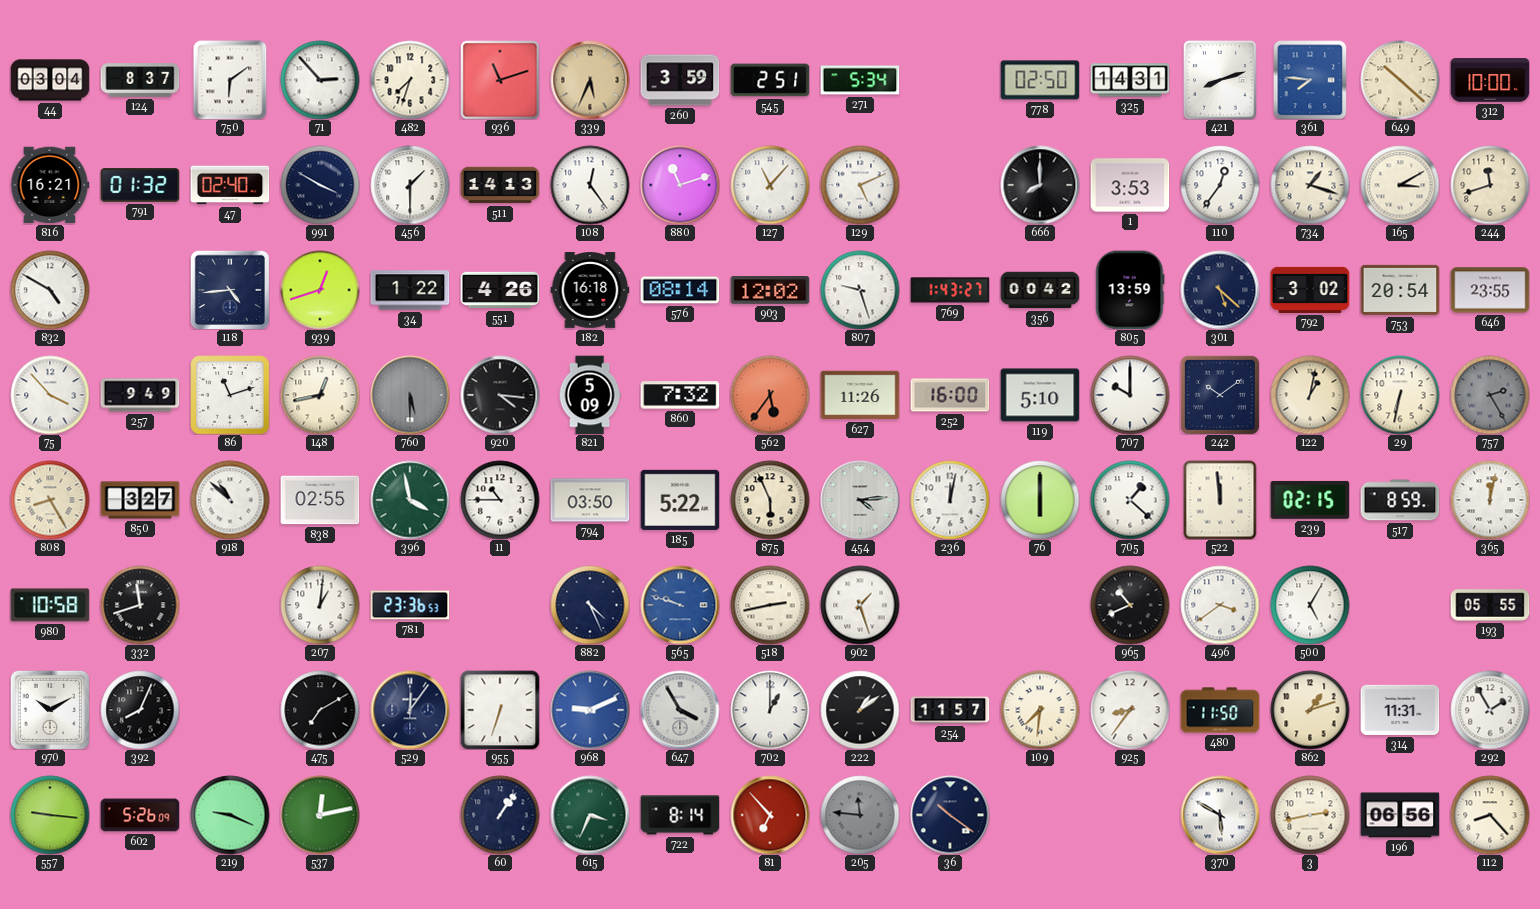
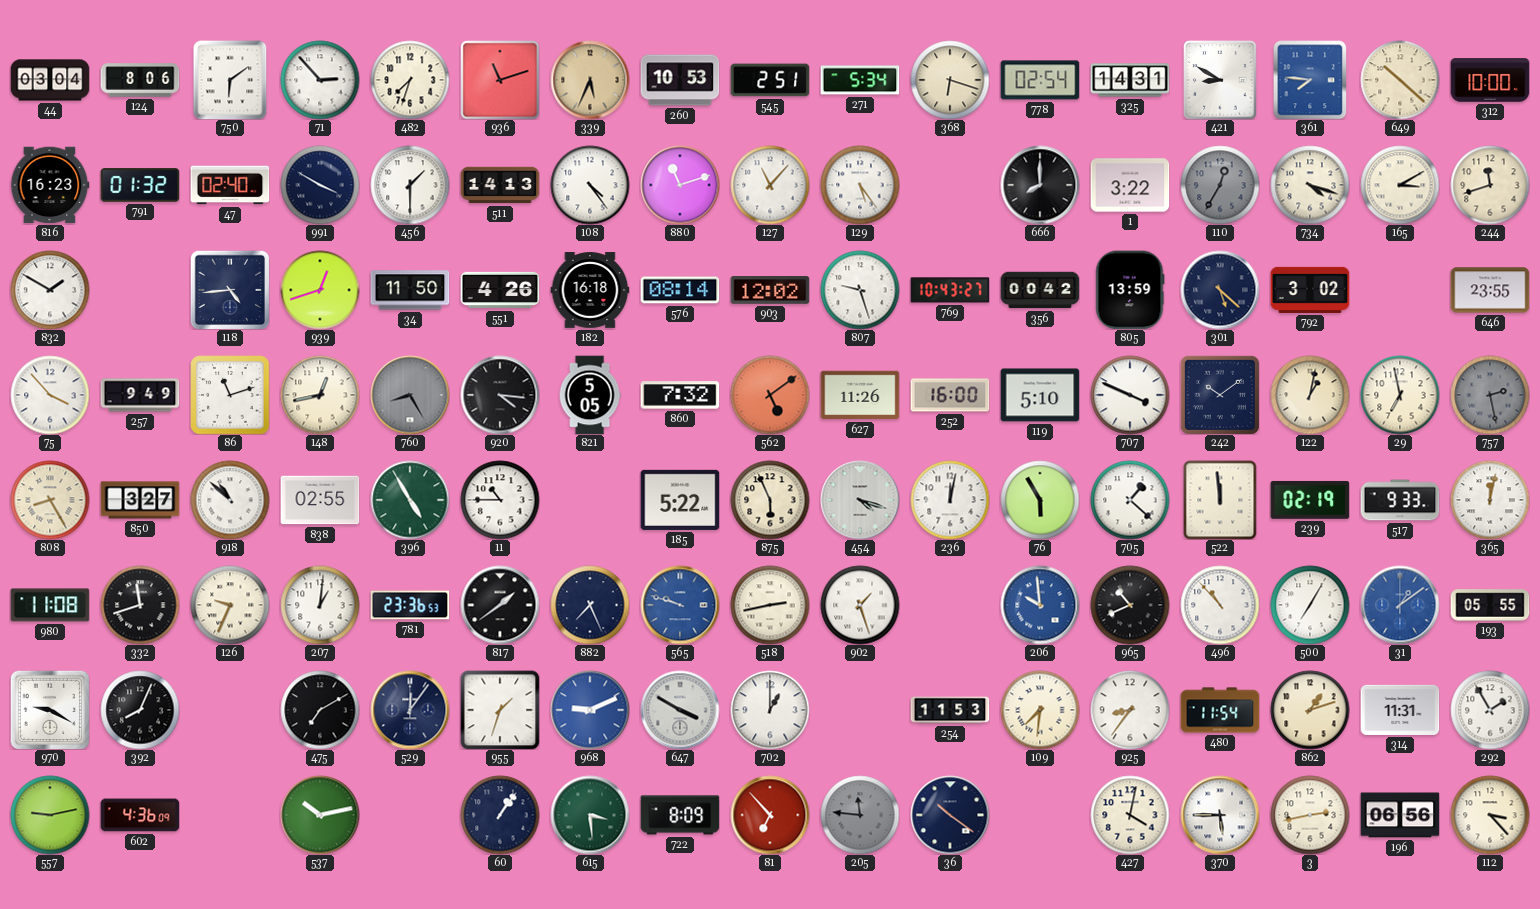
124: 8:37 -> 8:06 (140, 80)
260: 3:59 -> 10:53 (680, 80)
368: none -> 6:18 (950, 80)
778: 02:50 -> 02:54 (1040, 80)
421: 8:12 -> 8:50 (1220, 80)
816: 16:21 -> 16:23 (50, 185)
108: 12:24 -> 4:24 (590, 185)
129: 5:11 -> 5:24 (860, 185)
1: 3:53 -> 3:22 (1130, 185)
110: 12:36 -> 12:35 (1220, 185)
110 dial: white -> grey (1220, 185)
734: 1:18 -> 4:18 (1310, 185)
832: 4:50 -> 1:50 (50, 290)
34: 1:22 -> 11:50 (410, 290)
769: 1:43 -> 10:43 (950, 290)
753: 20:54 -> none (1400, 290)
760: 5:30 -> 8:25 (410, 395)
821: 5:09 -> 5:05 (590, 395)
562: 5:36 -> 5:09 (770, 395)
707: 10:00 -> 3:49 (1130, 395)
29: 6:32 -> 6:58 (1400, 395)
757: 2:25 -> 2:28 (1490, 395)
396: 3:58 -> 4:55 (410, 500)
794: 03:50 -> none (590, 500)
454: 4:14 -> 4:18 (860, 500)
76: 6:00 -> 5:55 (1040, 500)
239: 02:15 -> 02:19 (1310, 500)
517: 8:59 -> 9:33 (1400, 500)
980: 10:58 -> 11:08 (50, 605)
126: none -> 9:34 (230, 605)
817: none -> 1:39 (500, 605)
882: 4:26 -> 7:26 (590, 605)
206: none -> 9:59 (1040, 605)
496: 3:39 -> 10:53 (1220, 605)
500: 5:05 -> 7:05 (1310, 605)
31: none -> 1:09 (1400, 605)
970: 10:10 -> 9:20 (50, 710)
955: 6:33 -> 1:33 (500, 710)
647: 3:55 -> 3:50 (680, 710)
222: 1:09 -> none (860, 710)
254: 11:57 -> 11:53 (950, 710)
480: 11:50 -> 11:54 (1220, 710)
557: 9:16 -> 9:13 (50, 815)
602: 5:26 -> 4:36 (140, 815)
219: 9:19 -> none (230, 815)
537: 12:13 -> 10:13 (320, 815)
615: 3:34 -> 3:29 (590, 815)
722: 8:14 -> 8:09 (680, 815)
427: none -> 4:02 (1130, 815)
370: 5:50 -> 5:45 (1220, 815)
112: 8:23 -> 3:23 (1490, 815)
